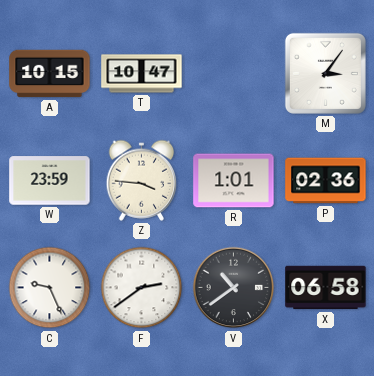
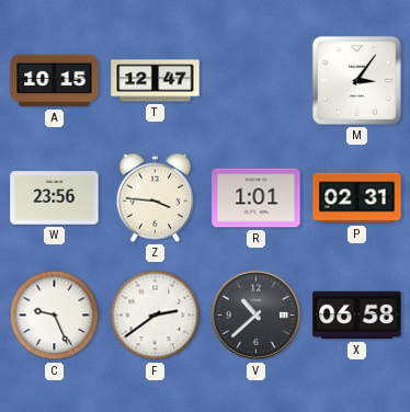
T: 10:47 -> 12:47 (156, 81)
W: 23:59 -> 23:56 (55, 198)
P: 02:36 -> 02:31 (357, 198)
V: 10:39 -> 10:38 (257, 316)
